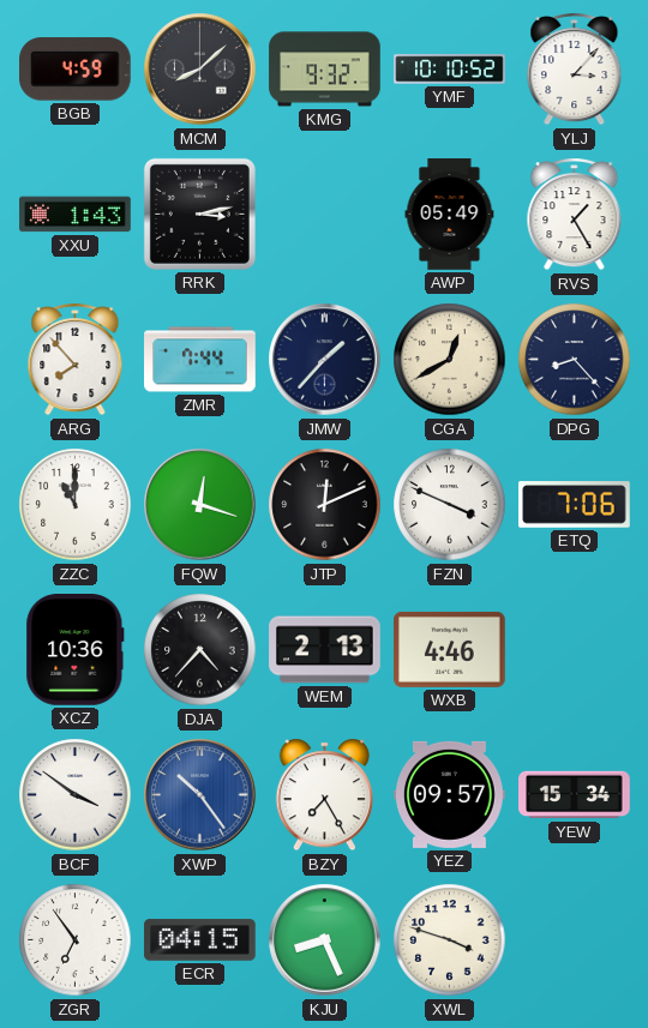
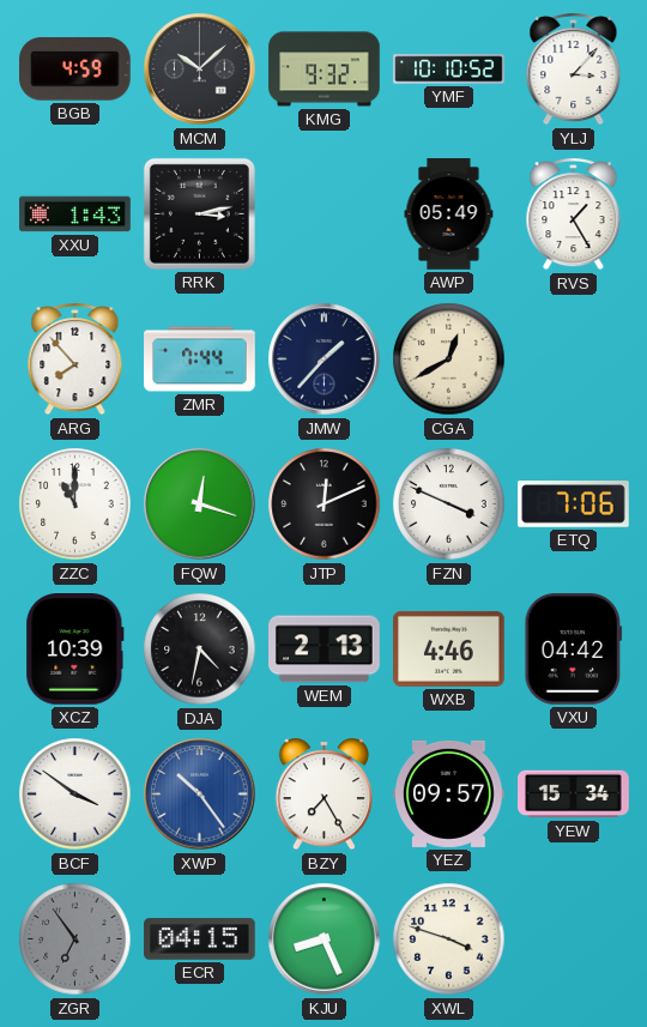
MCM: 8:08 -> 10:08 (200, 70)
DPG: 8:23 -> none (575, 360)
XCZ: 10:36 -> 10:39 (75, 650)
DJA: 4:37 -> 4:32 (200, 650)
VXU: none -> 04:42 (574, 650)
ZGR dial: white -> grey (75, 940)
